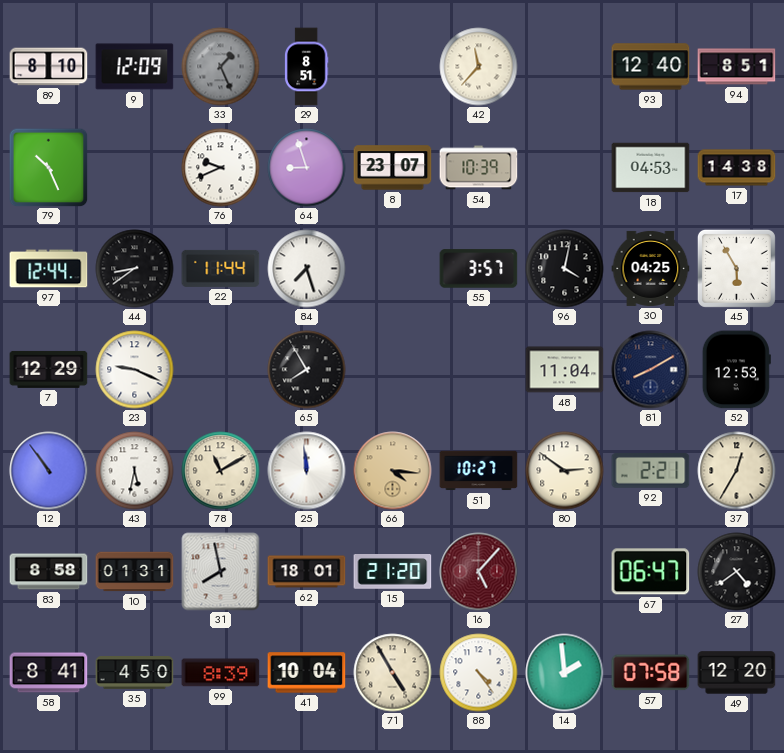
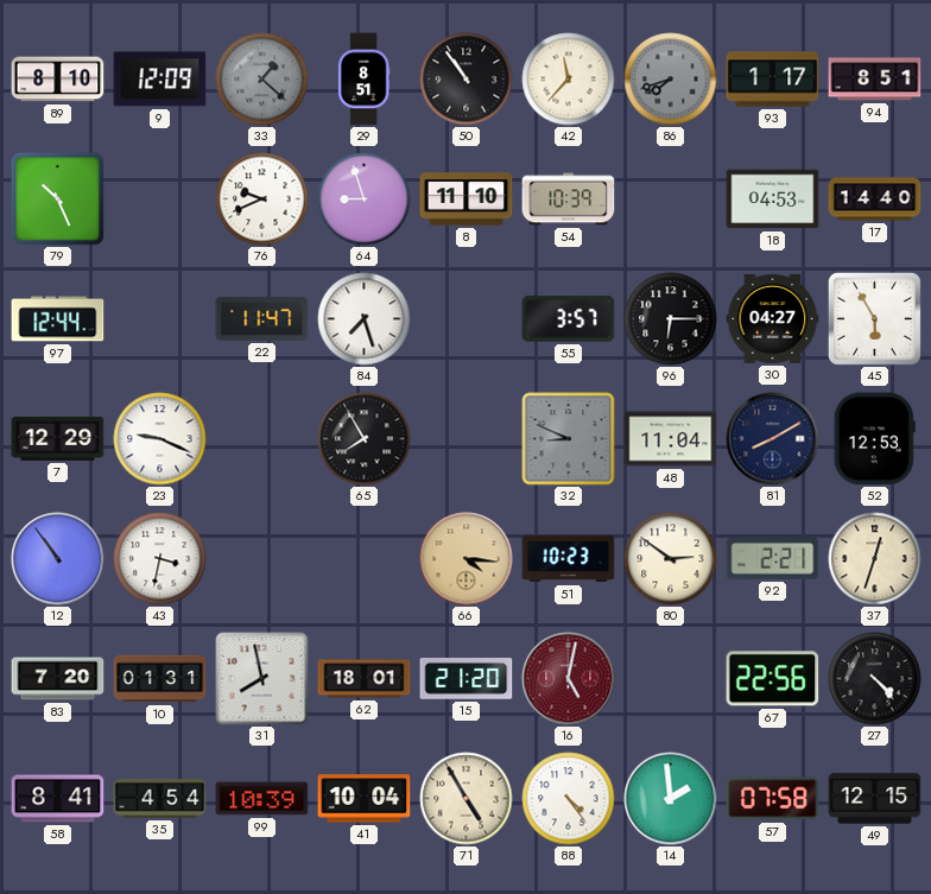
33: 1:26 -> 1:22 (262, 80)
50: none -> 10:54 (467, 80)
86: none -> 7:42 (671, 80)
93: 12:40 -> 1:17 (773, 80)
8: 23:07 -> 11:10 (467, 199)
17: 14:38 -> 14:40 (875, 199)
44: 8:39 -> none (135, 269)
22: 11:44 -> 11:47 (262, 318)
96: 4:02 -> 6:15 (671, 319)
30: 04:25 -> 04:27 (773, 318)
32: none -> 8:49 (569, 439)
43: 5:32 -> 3:32 (160, 559)
78: 11:10 -> none (221, 471)
25: 11:59 -> none (307, 471)
51: 10:27 -> 10:23 (569, 559)
37: 12:35 -> 12:33 (875, 559)
83: 8:58 -> 7:20 (58, 679)
16: 5:07 -> 5:02 (569, 679)
67: 06:47 -> 22:56 (773, 679)
27: 4:39 -> 4:23 (875, 679)
35: 4:50 -> 4:54 (160, 799)
99: 8:39 -> 10:39 (262, 799)
49: 12:20 -> 12:15 (875, 799)
